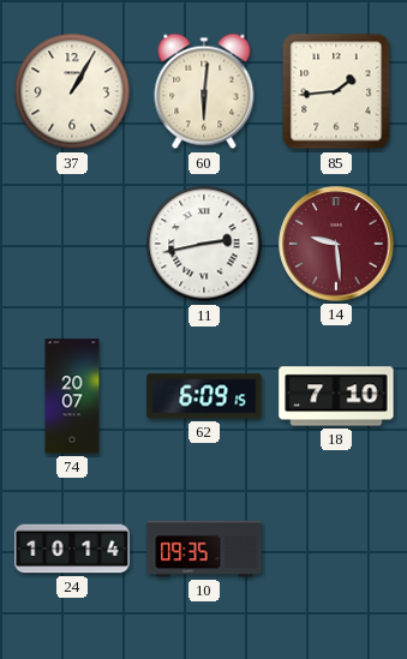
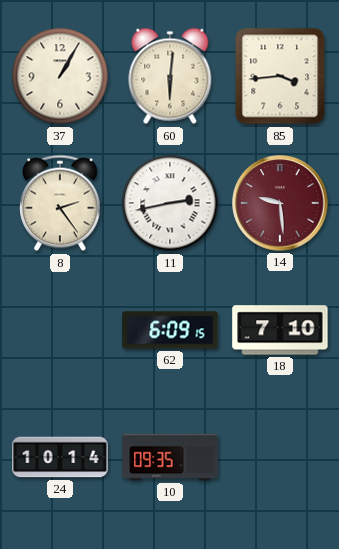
85: 1:44 -> 3:44 (280, 76)
8: none -> 2:24 (60, 203)
74: 20:07 -> none (72, 396)
